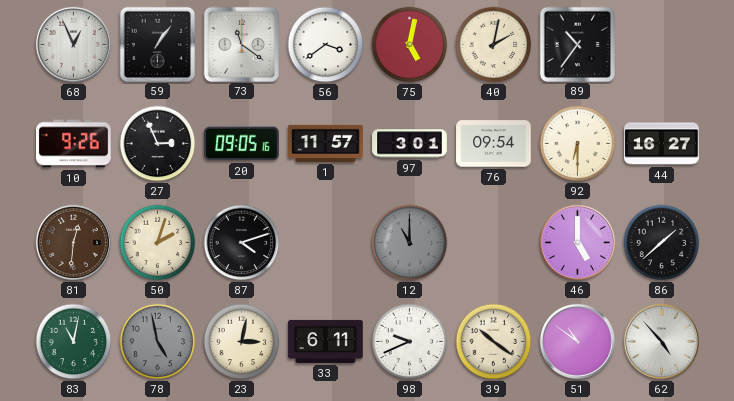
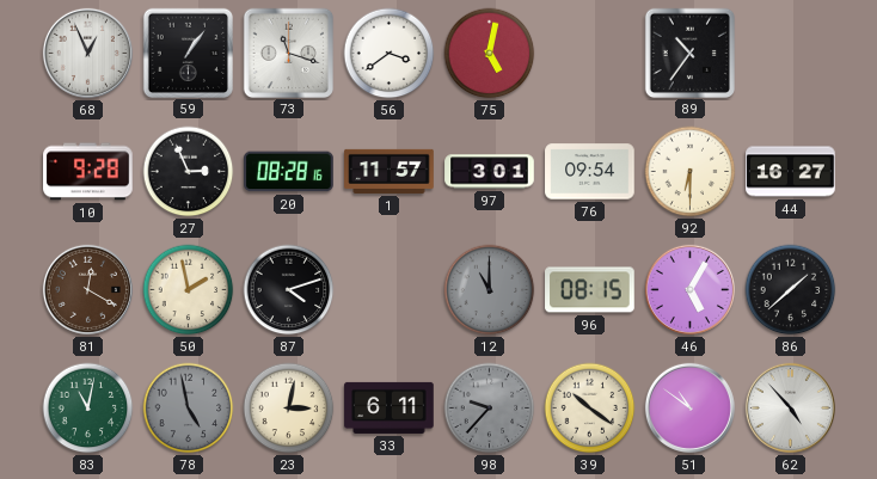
73: 11:21 -> 11:18 (288, 53)
40: 2:02 -> none (494, 45)
10: 9:26 -> 9:28 (88, 172)
20: 09:05 -> 08:28 (289, 172)
81: 12:31 -> 12:20 (87, 289)
50: 2:03 -> 1:58 (189, 290)
96: none -> 08:15 (590, 290)
46: 5:00 -> 5:05 (689, 289)
98: 9:41 -> 9:37 (490, 409)
98 dial: white -> grey (490, 409)
